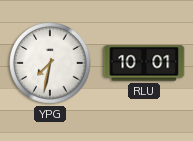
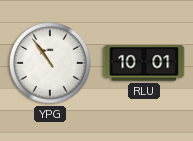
YPG: 7:32 -> 10:54 (50, 63)
